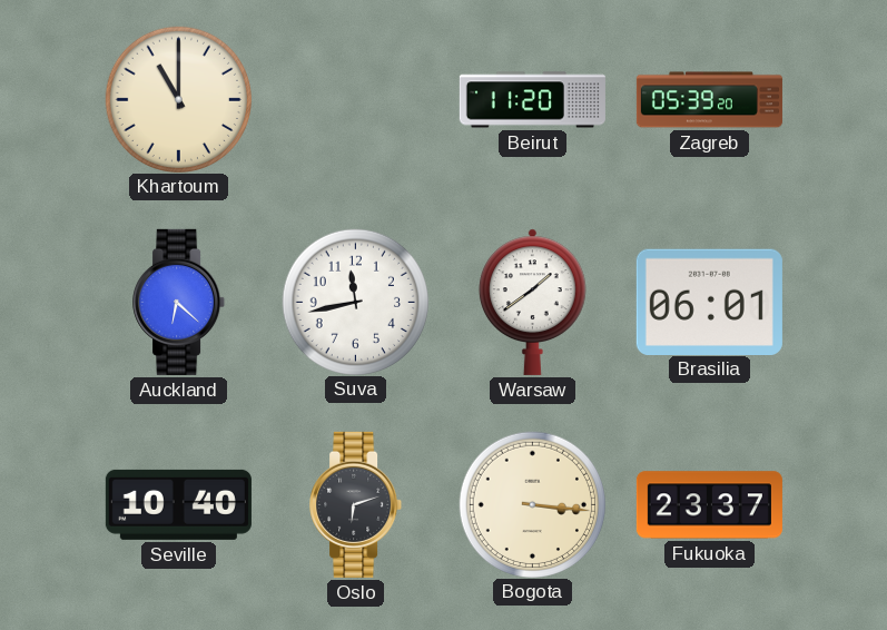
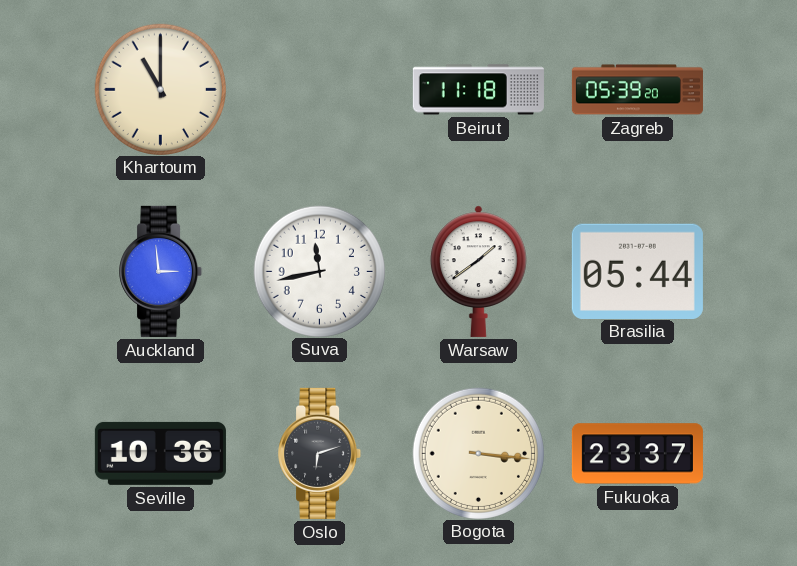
Beirut: 11:20 -> 11:18 (478, 90)
Auckland: 6:22 -> 2:59 (161, 271)
Brasilia: 06:01 -> 05:44 (637, 271)
Seville: 10:40 -> 10:36 (160, 453)
